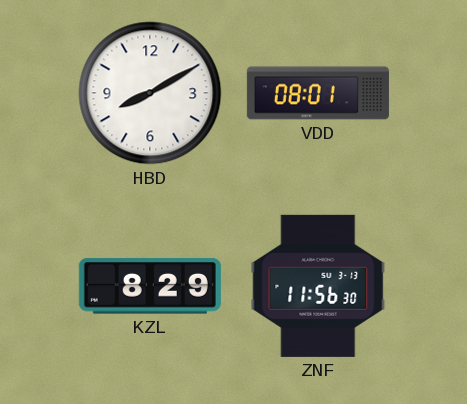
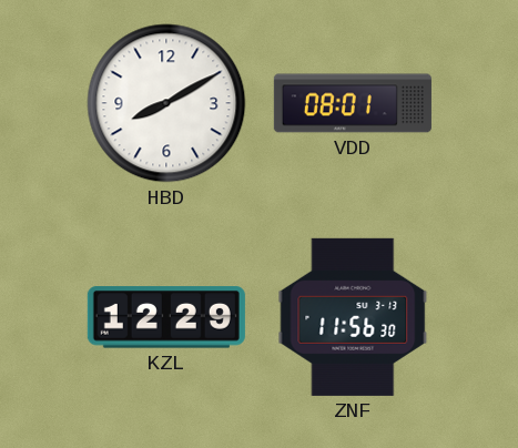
KZL: 8:29 -> 12:29 (166, 317)
